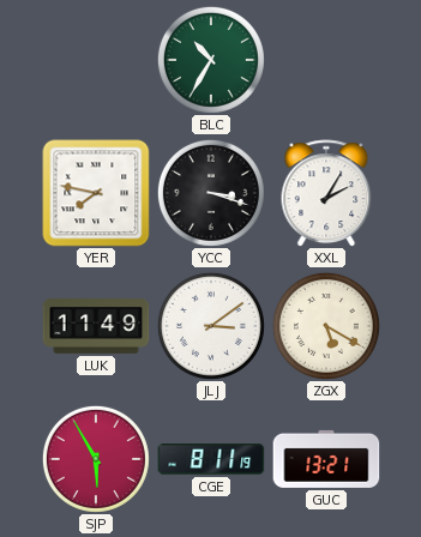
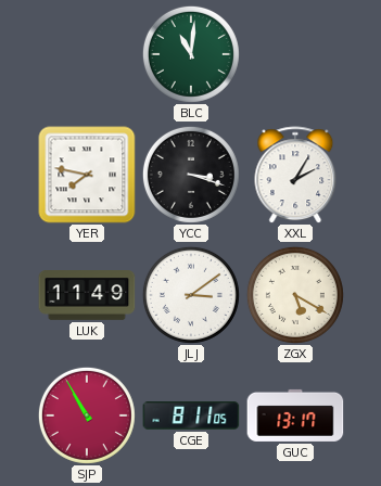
BLC: 10:35 -> 11:01 (191, 54)
SJP: 5:55 -> 10:55 (87, 415)
CGE: 8:11:19 -> 8:11:05 (191, 415)
GUC: 13:21 -> 13:17 (295, 415)
